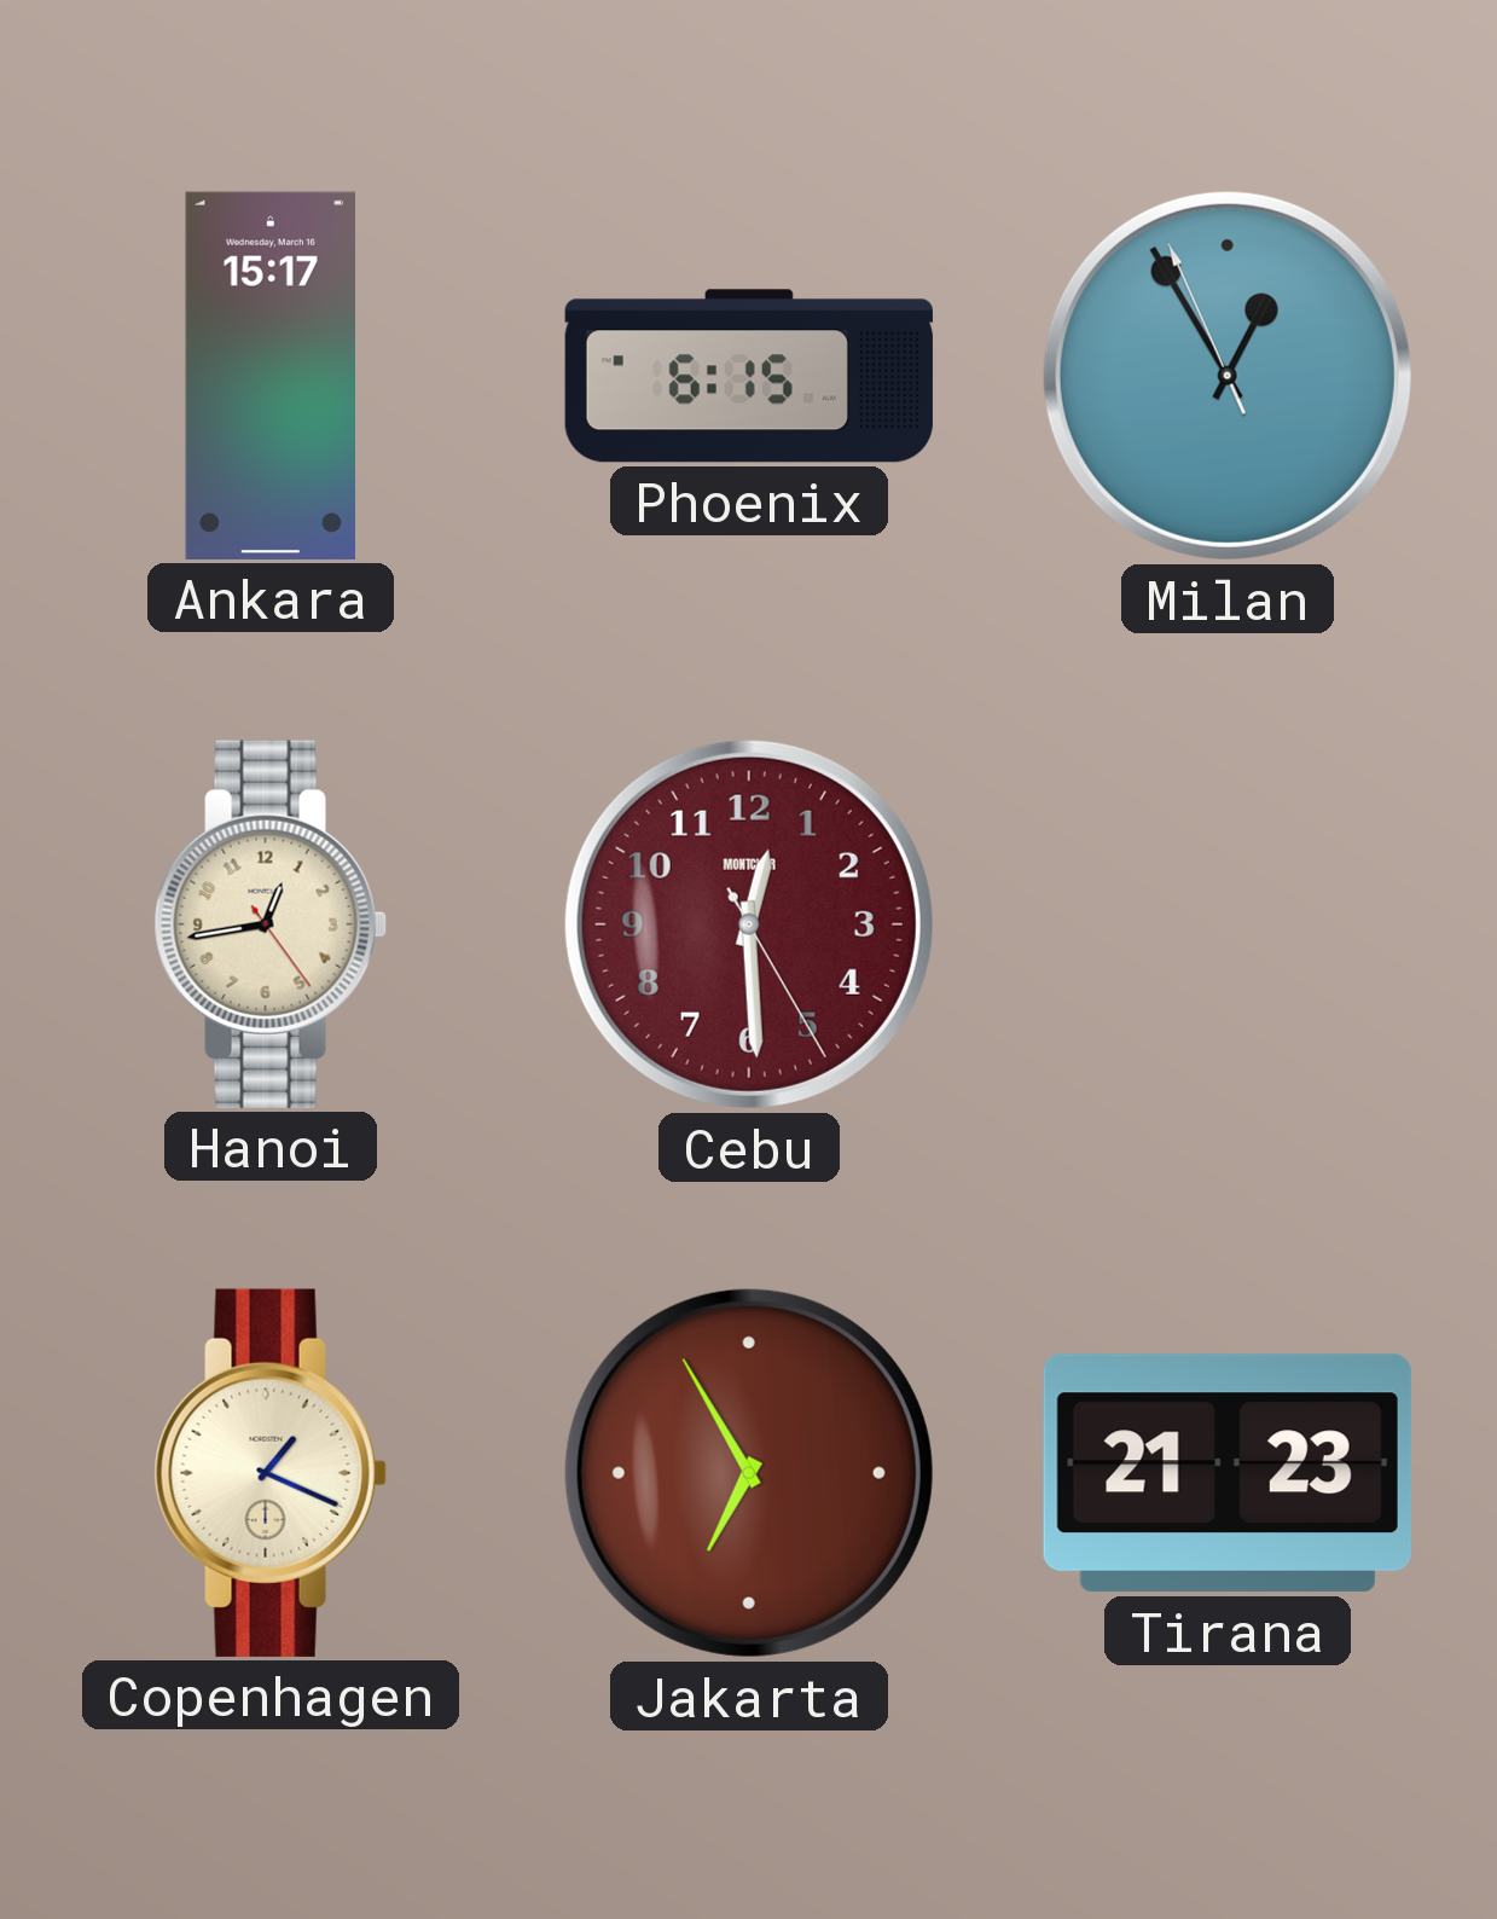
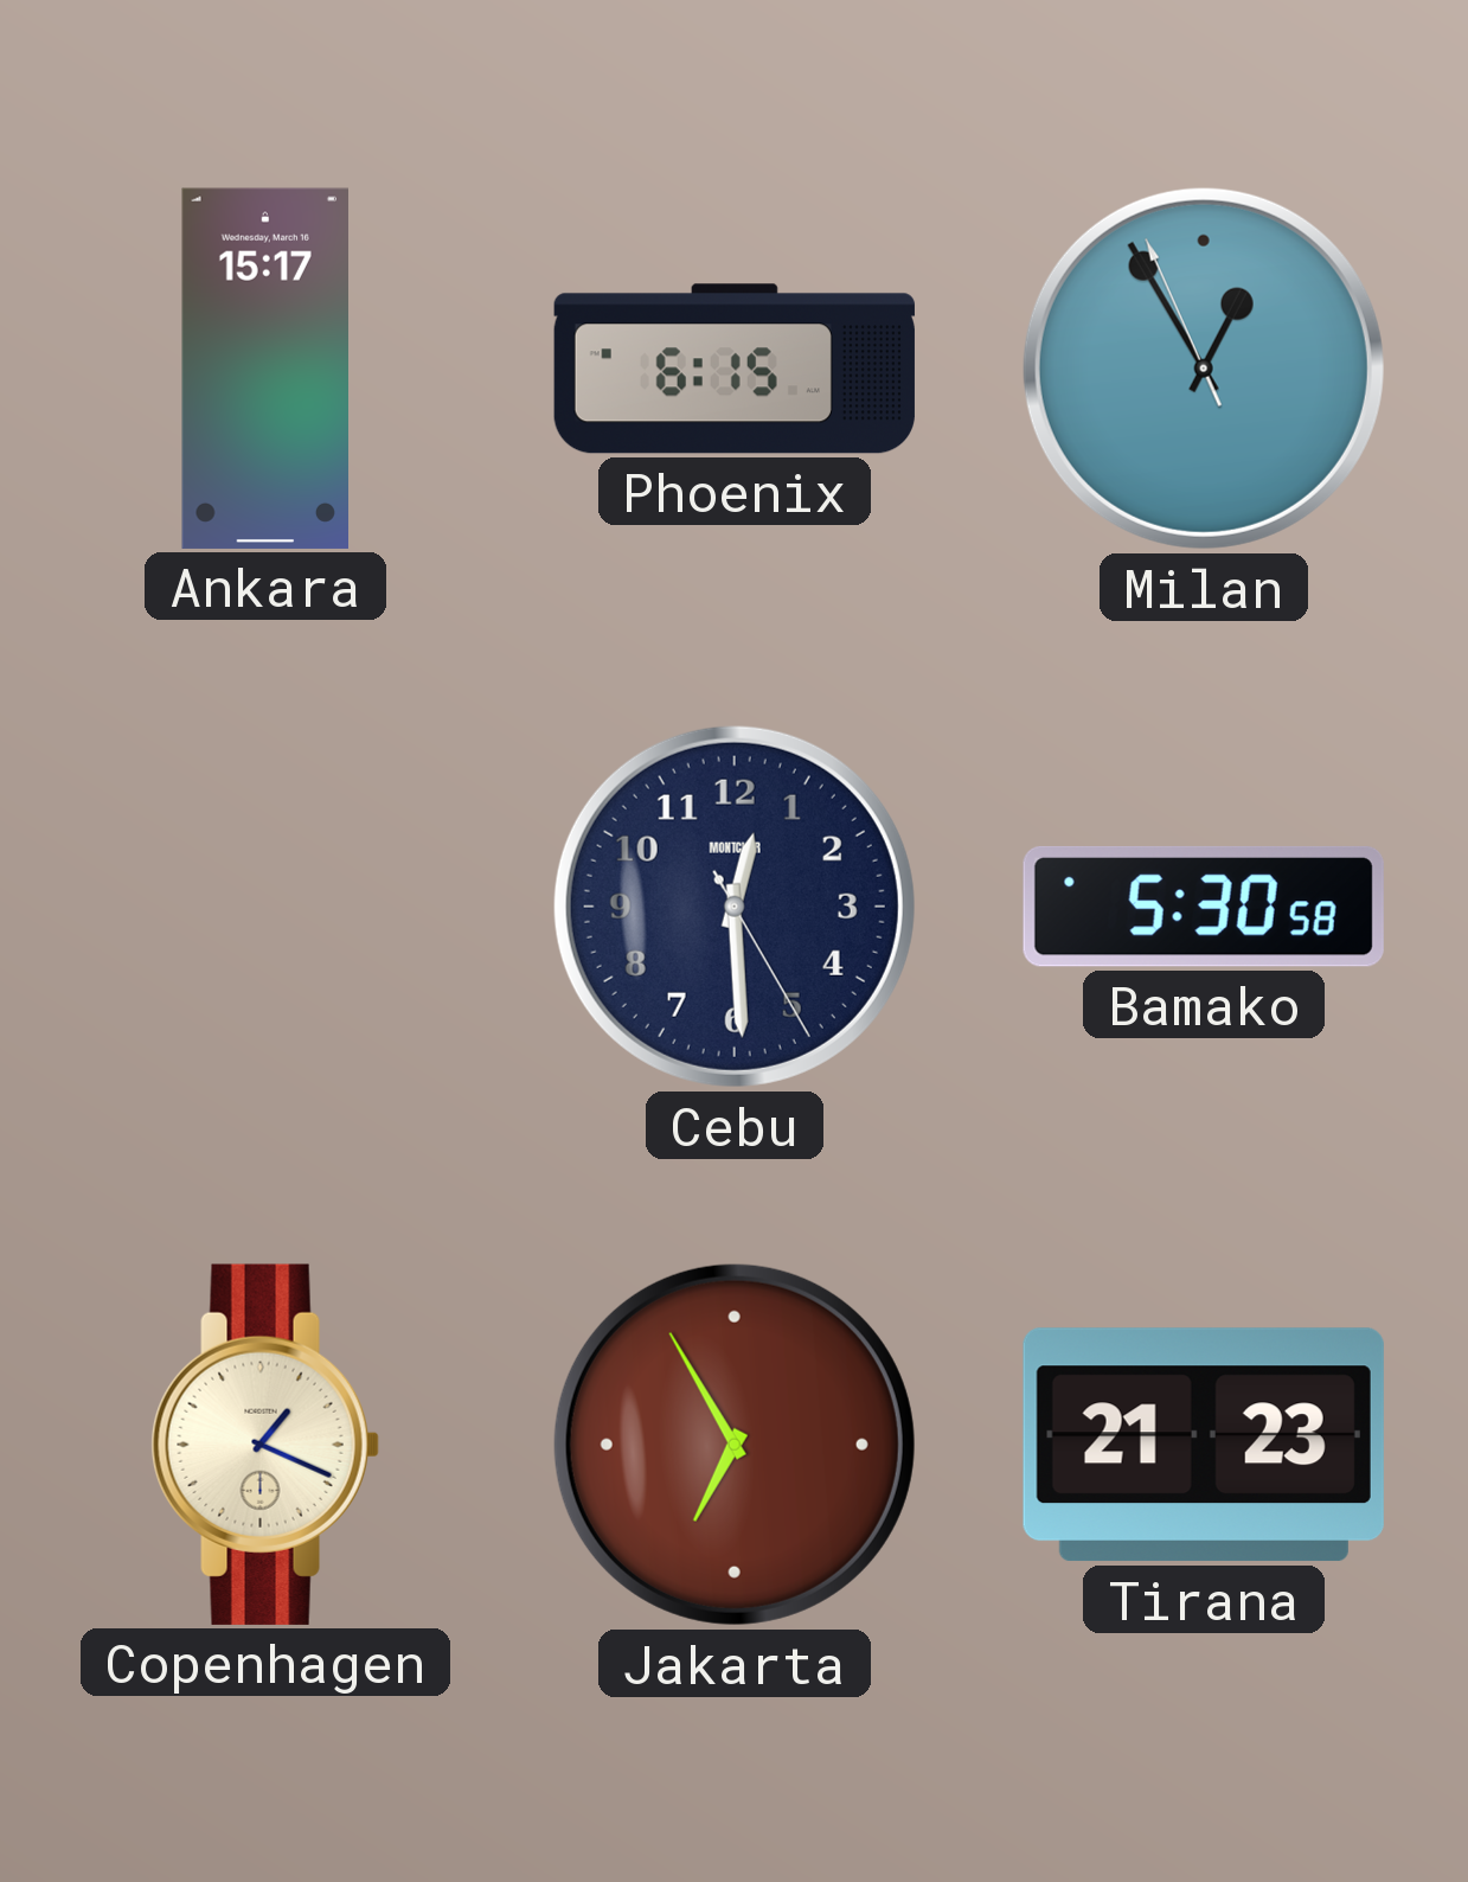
Hanoi: 12:43 -> none (271, 924)
Cebu dial: burgundy -> navy (735, 907)
Bamako: none -> 5:30 (1204, 907)
